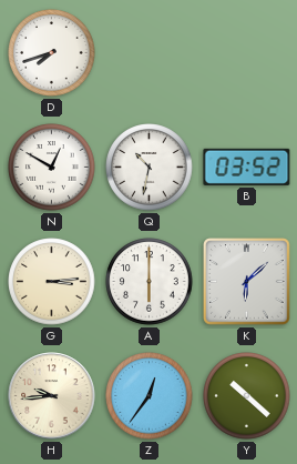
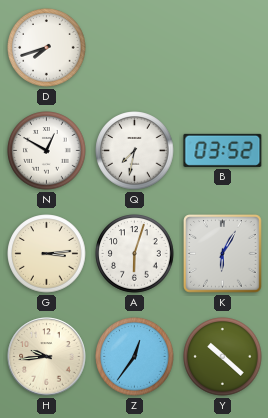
Q: 10:32 -> 7:32 (135, 151)
A: 6:00 -> 6:03 (135, 254)
K: 6:08 -> 6:05 (223, 254)
